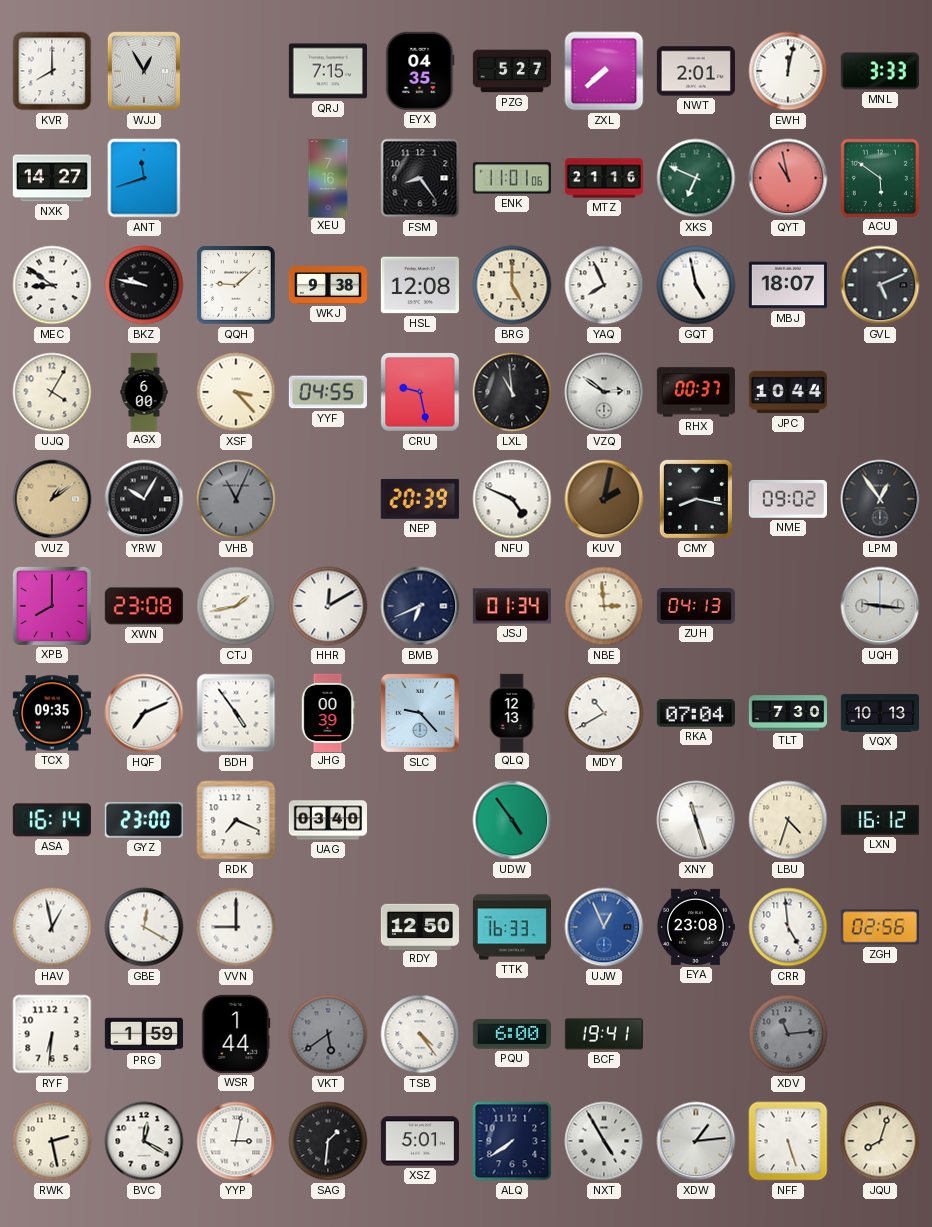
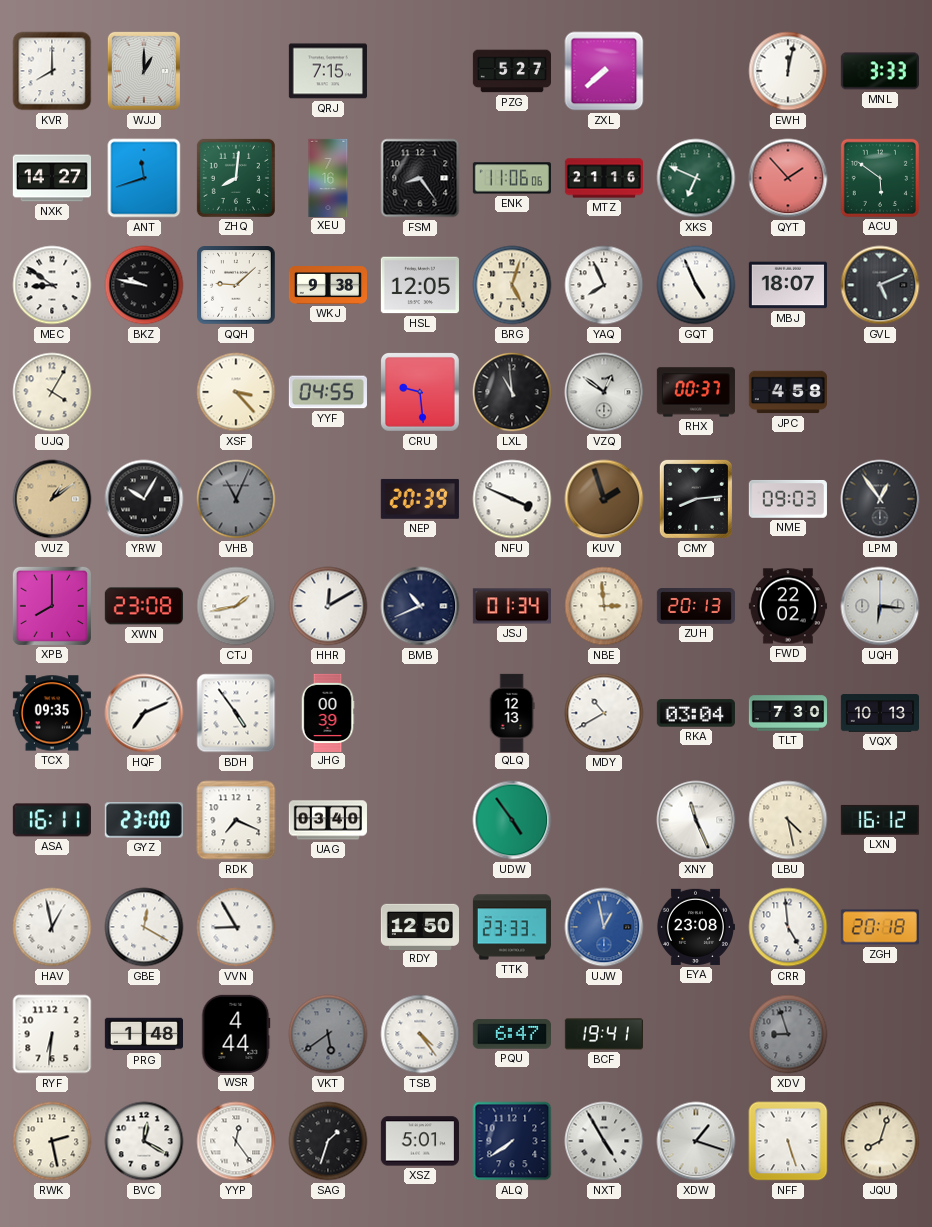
WJJ: 12:55 -> 1:00 (144, 71)
EYX: 04:35 -> none (420, 71)
NWT: 2:01 -> none (696, 71)
ZHQ: none -> 8:01 (236, 178)
ENK: 11:01 -> 11:06 (512, 178)
QYT: 10:58 -> 1:53 (788, 178)
HSL: 12:08 -> 12:05 (420, 285)
BRG: 5:00 -> 5:03 (512, 285)
GQT: 4:58 -> 4:56 (696, 285)
AGX: 6:00 -> none (144, 391)
CRU: 9:28 -> 9:29 (420, 392)
VZQ: 2:51 -> 12:51 (604, 392)
JPC: 10:44 -> 4:58 (787, 392)
NFU: 4:49 -> 3:49 (512, 499)
KUV: 2:02 -> 1:57 (604, 499)
CMY: 8:17 -> 8:14 (696, 499)
NME: 09:02 -> 09:03 (788, 499)
BMB: 6:41 -> 10:41 (420, 606)
ZUH: 04:13 -> 20:13 (696, 606)
FWD: none -> 22:02 (788, 606)
UQH: 9:16 -> 6:16 (880, 606)
SLC: 9:23 -> none (420, 713)
RKA: 07:04 -> 03:04 (696, 713)
ASA: 16:14 -> 16:11 (52, 820)
XNY: 11:27 -> 11:26 (696, 820)
LBU: 4:33 -> 4:28 (788, 820)
VVN: 9:00 -> 8:55 (236, 927)
TTK: 16:33 -> 23:33 (511, 927)
UJW: 12:56 -> 12:58 (604, 927)
ZGH: 02:56 -> 20:18 (880, 927)
PRG: 1:59 -> 1:48 (143, 1034)
WSR: 1:44 -> 4:44 (236, 1034)
PQU: 6:00 -> 6:47 (512, 1034)
XDV: 11:14 -> 8:57 (788, 1034)
YYP: 3:02 -> 12:24 (236, 1141)
SAG: 1:31 -> 1:33 (328, 1141)
XDW: 1:14 -> 1:18 (696, 1141)
